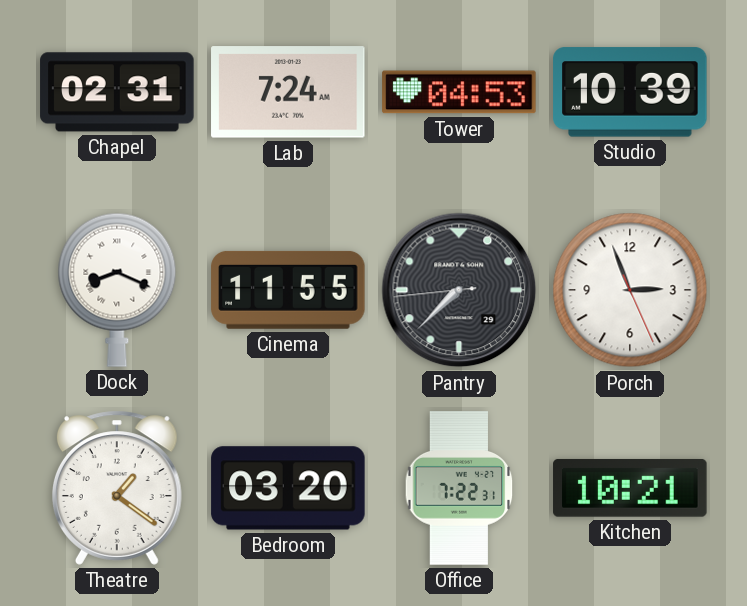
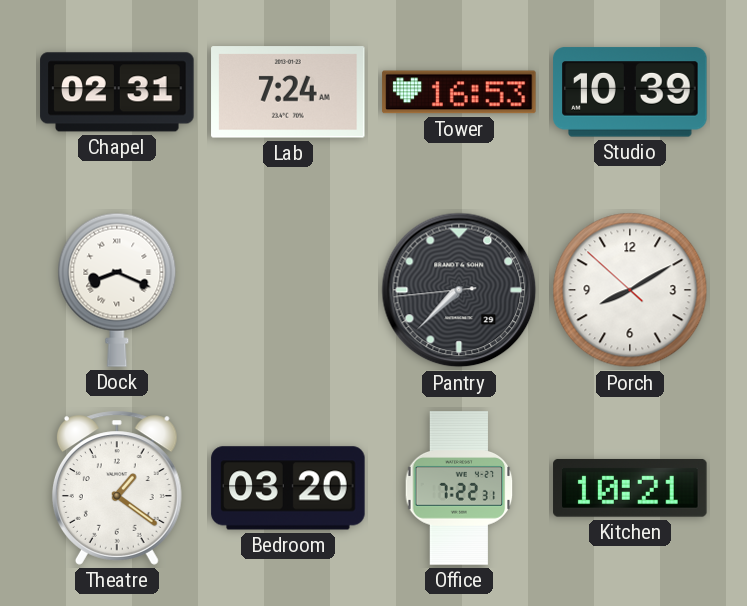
Tower: 04:53 -> 16:53 (459, 92)
Cinema: 11:55 -> none (288, 290)
Porch: 2:56 -> 8:09 (630, 290)
